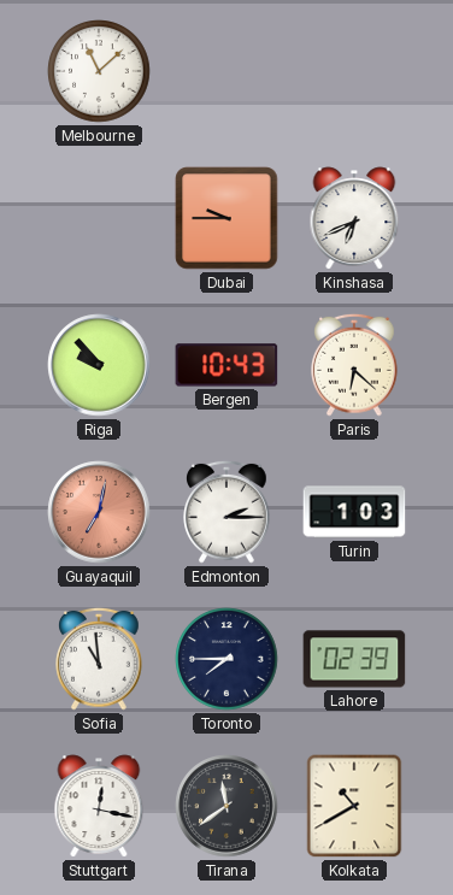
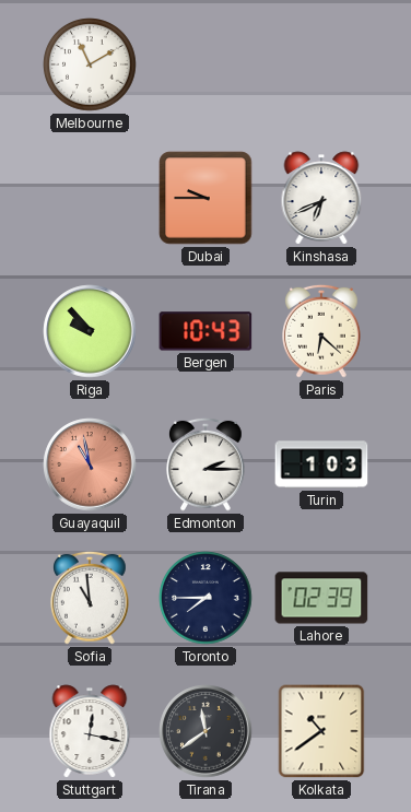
Melbourne: 11:08 -> 11:10 (90, 64)
Guayaquil: 7:02 -> 10:58 (90, 464)
Kolkata: 10:40 -> 10:39 (321, 731)
